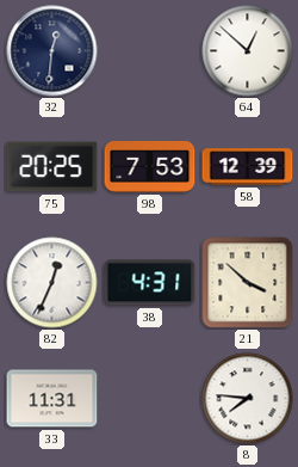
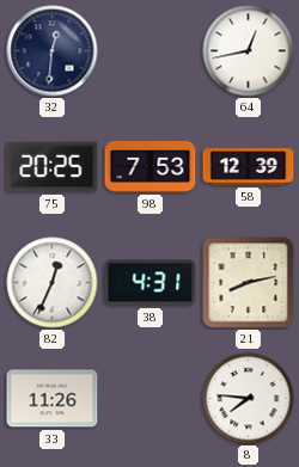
64: 12:52 -> 12:43 (249, 51)
21: 3:52 -> 8:13 (249, 283)
33: 11:31 -> 11:26 (53, 399)
